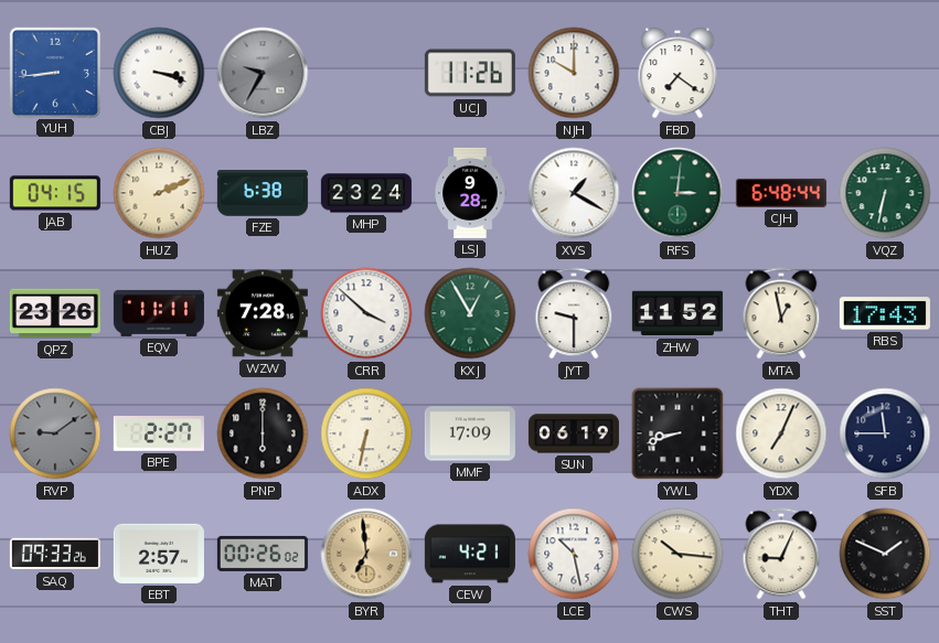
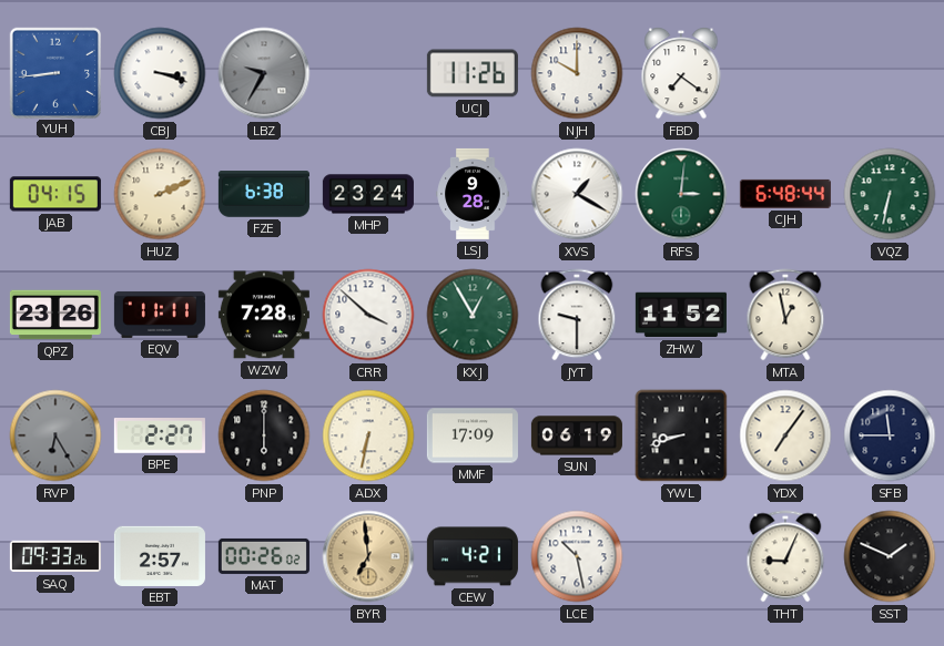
RBS: 17:43 -> none (885, 313)
RVP: 9:09 -> 6:25 (55, 435)
YDX: 7:04 -> 7:06 (785, 435)
CWS: 10:16 -> none (677, 554)
